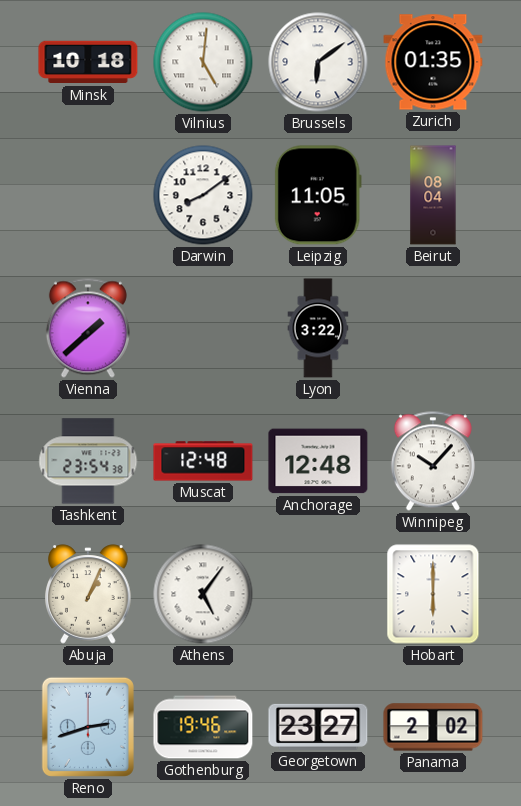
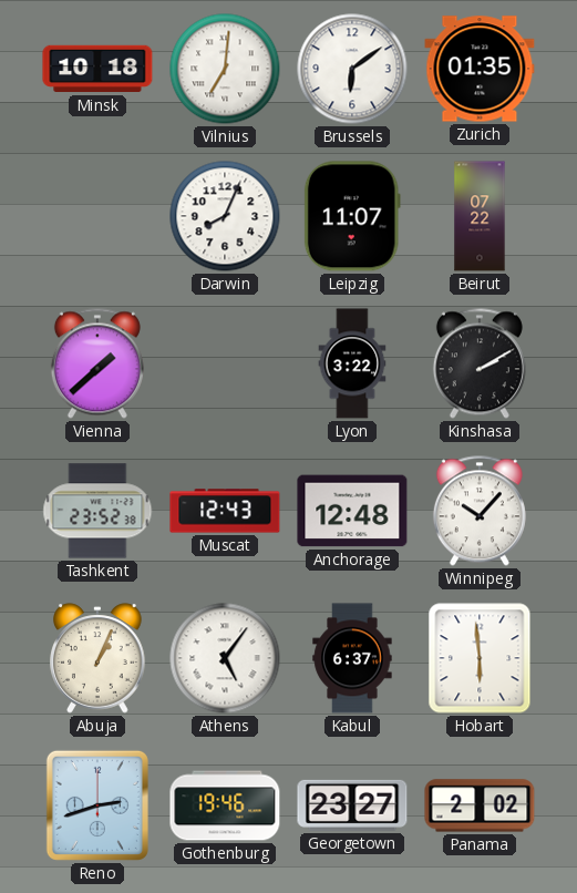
Vilnius: 5:01 -> 7:01 (225, 69)
Darwin: 8:09 -> 8:04 (225, 216)
Leipzig: 11:05 -> 11:07 (352, 216)
Beirut: 08:04 -> 07:22 (480, 216)
Kinshasa: none -> 2:10 (480, 363)
Tashkent: 23:54 -> 23:52 (97, 511)
Muscat: 12:48 -> 12:43 (225, 511)
Kabul: none -> 6:37 (352, 658)
Hobart: 6:00 -> 5:59 (480, 658)
